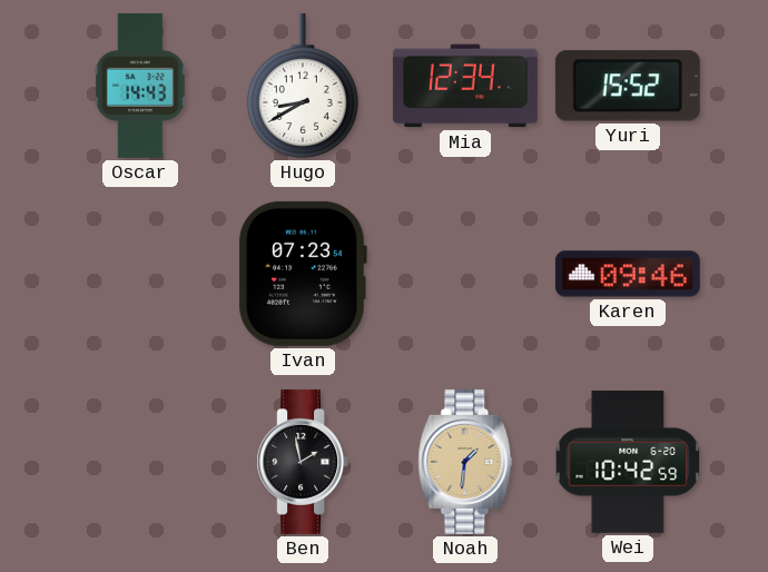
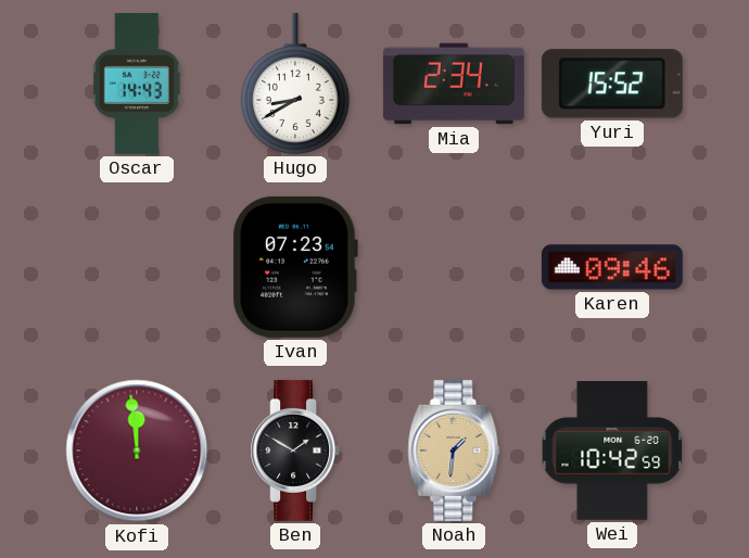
Mia: 12:34 -> 2:34 (454, 84)
Kofi: none -> 11:59 (137, 451)
Ben: 1:58 -> 1:50 (295, 451)
